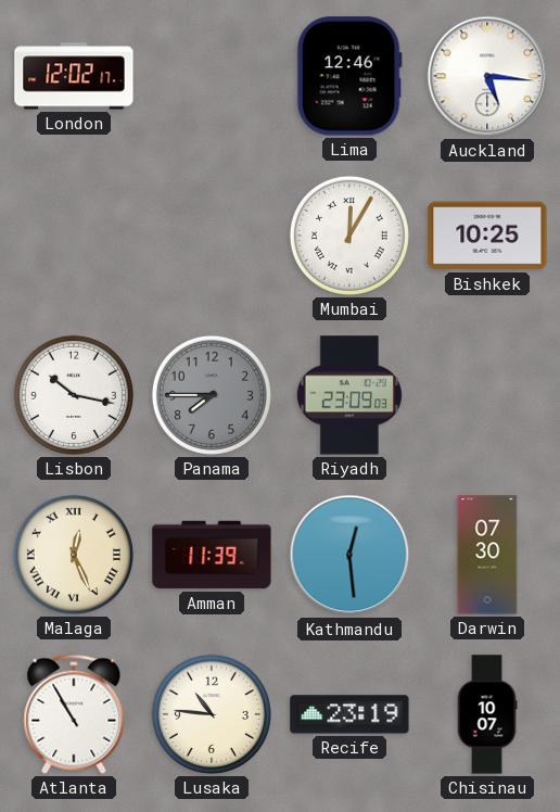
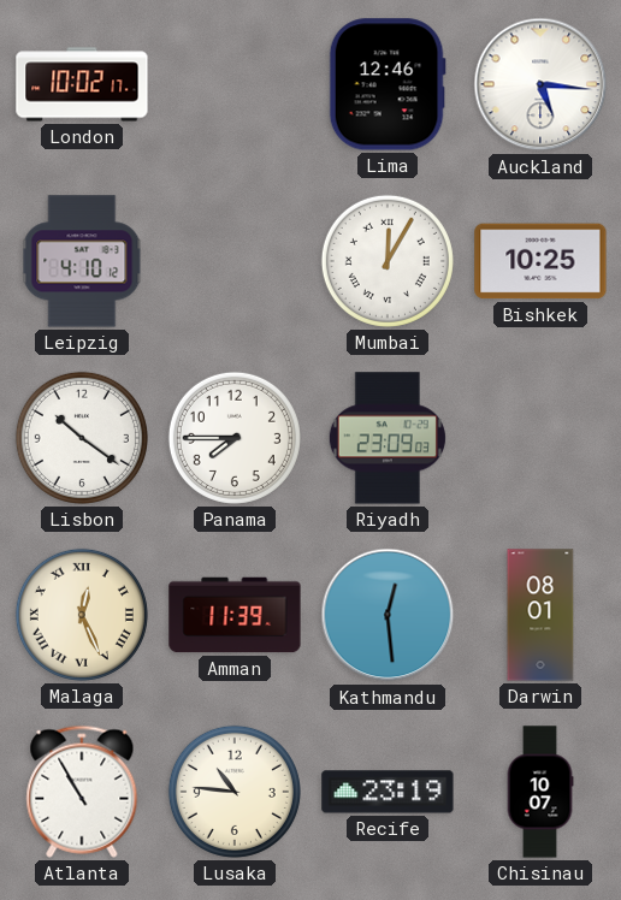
London: 12:02 -> 10:02 (82, 84)
Leipzig: none -> 4:10 (82, 261)
Lisbon: 10:17 -> 10:21 (82, 438)
Panama dial: grey -> white (235, 438)
Darwin: 07:30 -> 08:01 (540, 615)
